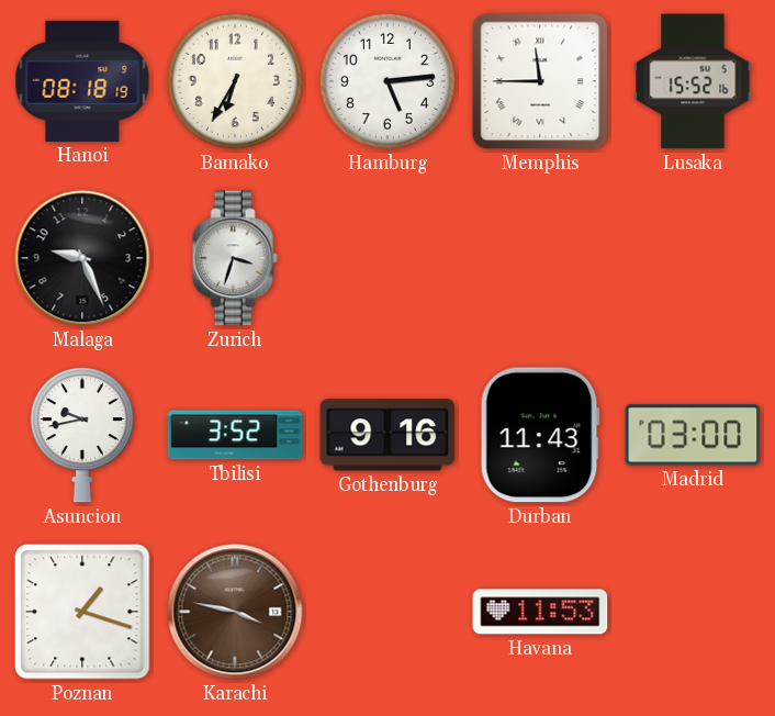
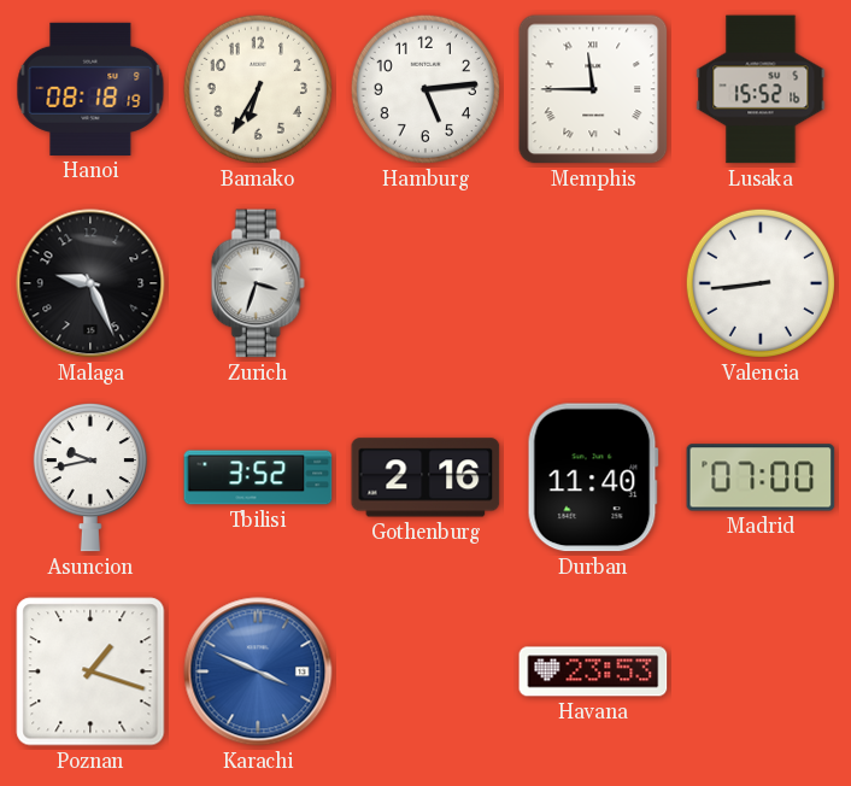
Valencia: none -> 8:44 (761, 283)
Gothenburg: 9:16 -> 2:16 (425, 477)
Durban: 11:43 -> 11:40 (593, 477)
Madrid: 03:00 -> 07:00 (761, 477)
Karachi: 3:47 -> 3:49 (258, 671)
Karachi dial: brown -> blue (258, 671)
Havana: 11:53 -> 23:53 (593, 671)
